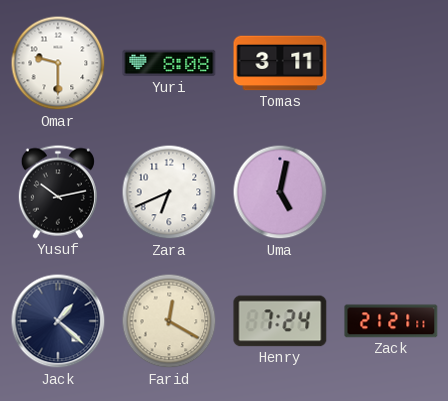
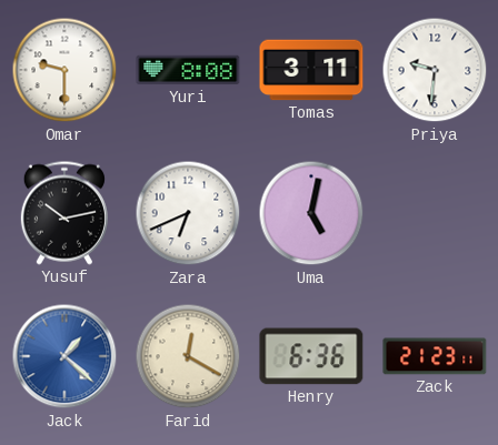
Priya: none -> 9:31 (435, 70)
Jack dial: navy -> blue (64, 356)
Henry: 7:24 -> 6:36 (311, 356)
Zack: 21:21 -> 21:23 (435, 356)
